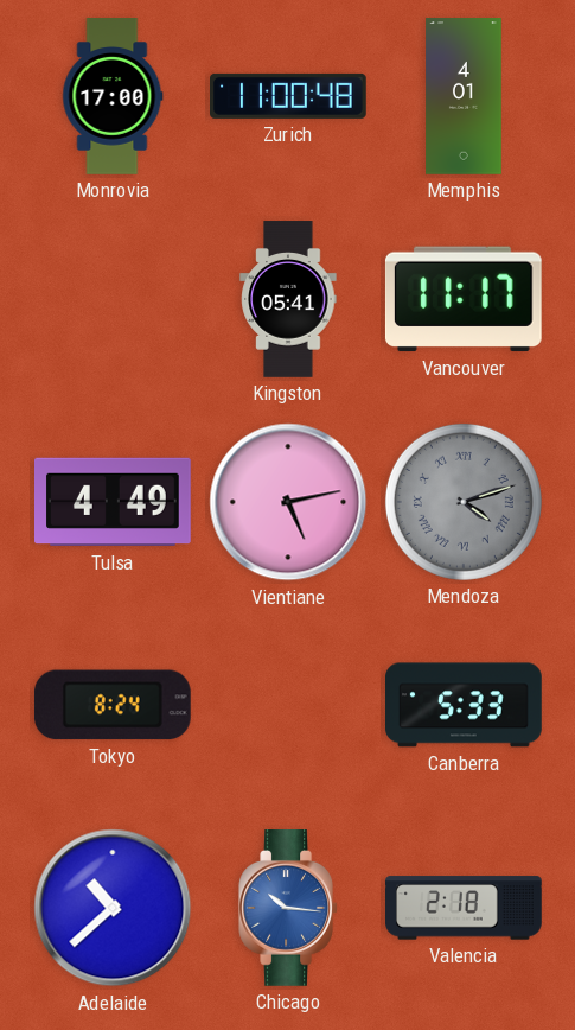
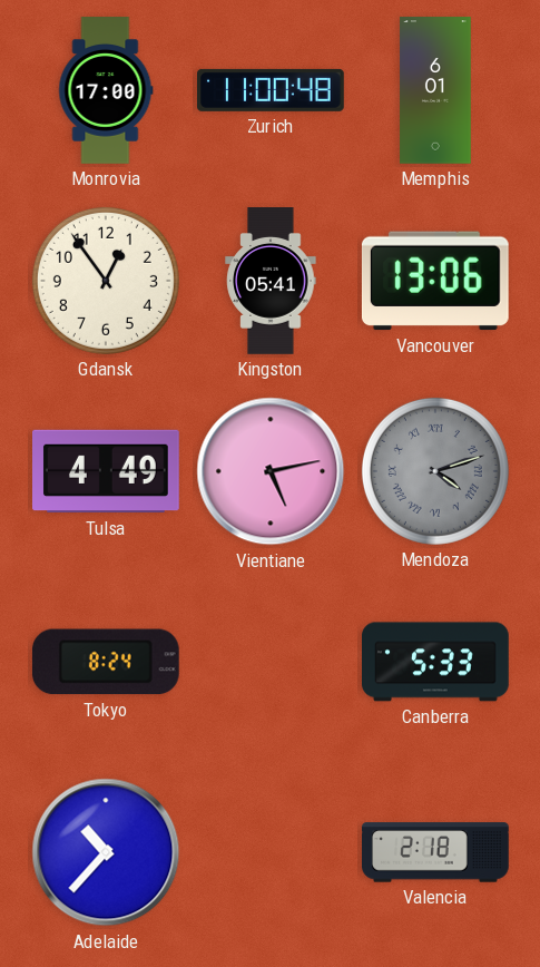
Memphis: 4:01 -> 6:01 (435, 90)
Gdansk: none -> 12:54 (106, 281)
Vancouver: 11:17 -> 13:06 (435, 281)
Adelaide: 10:38 -> 10:37 (106, 852)
Chicago: 10:16 -> none (288, 909)
